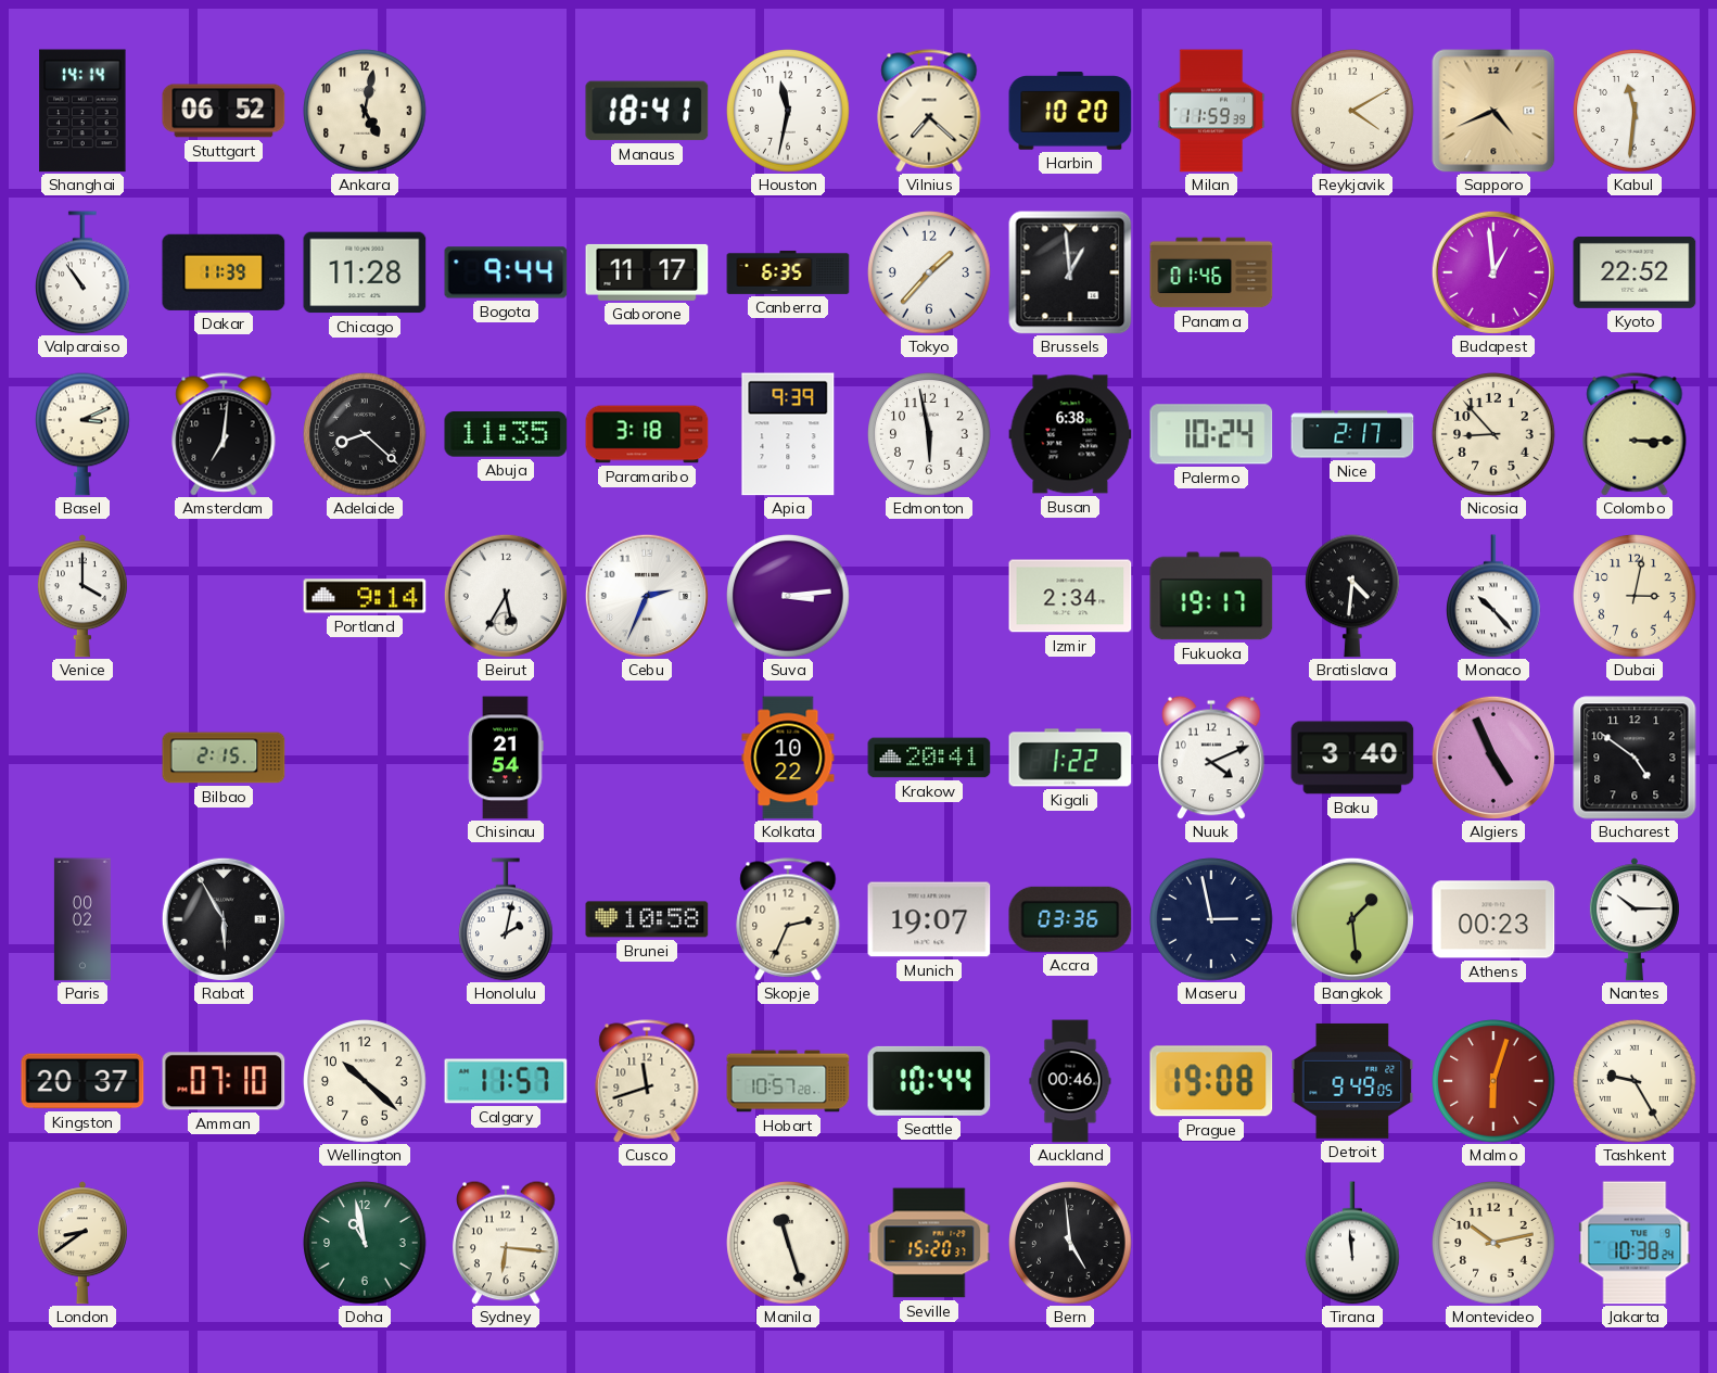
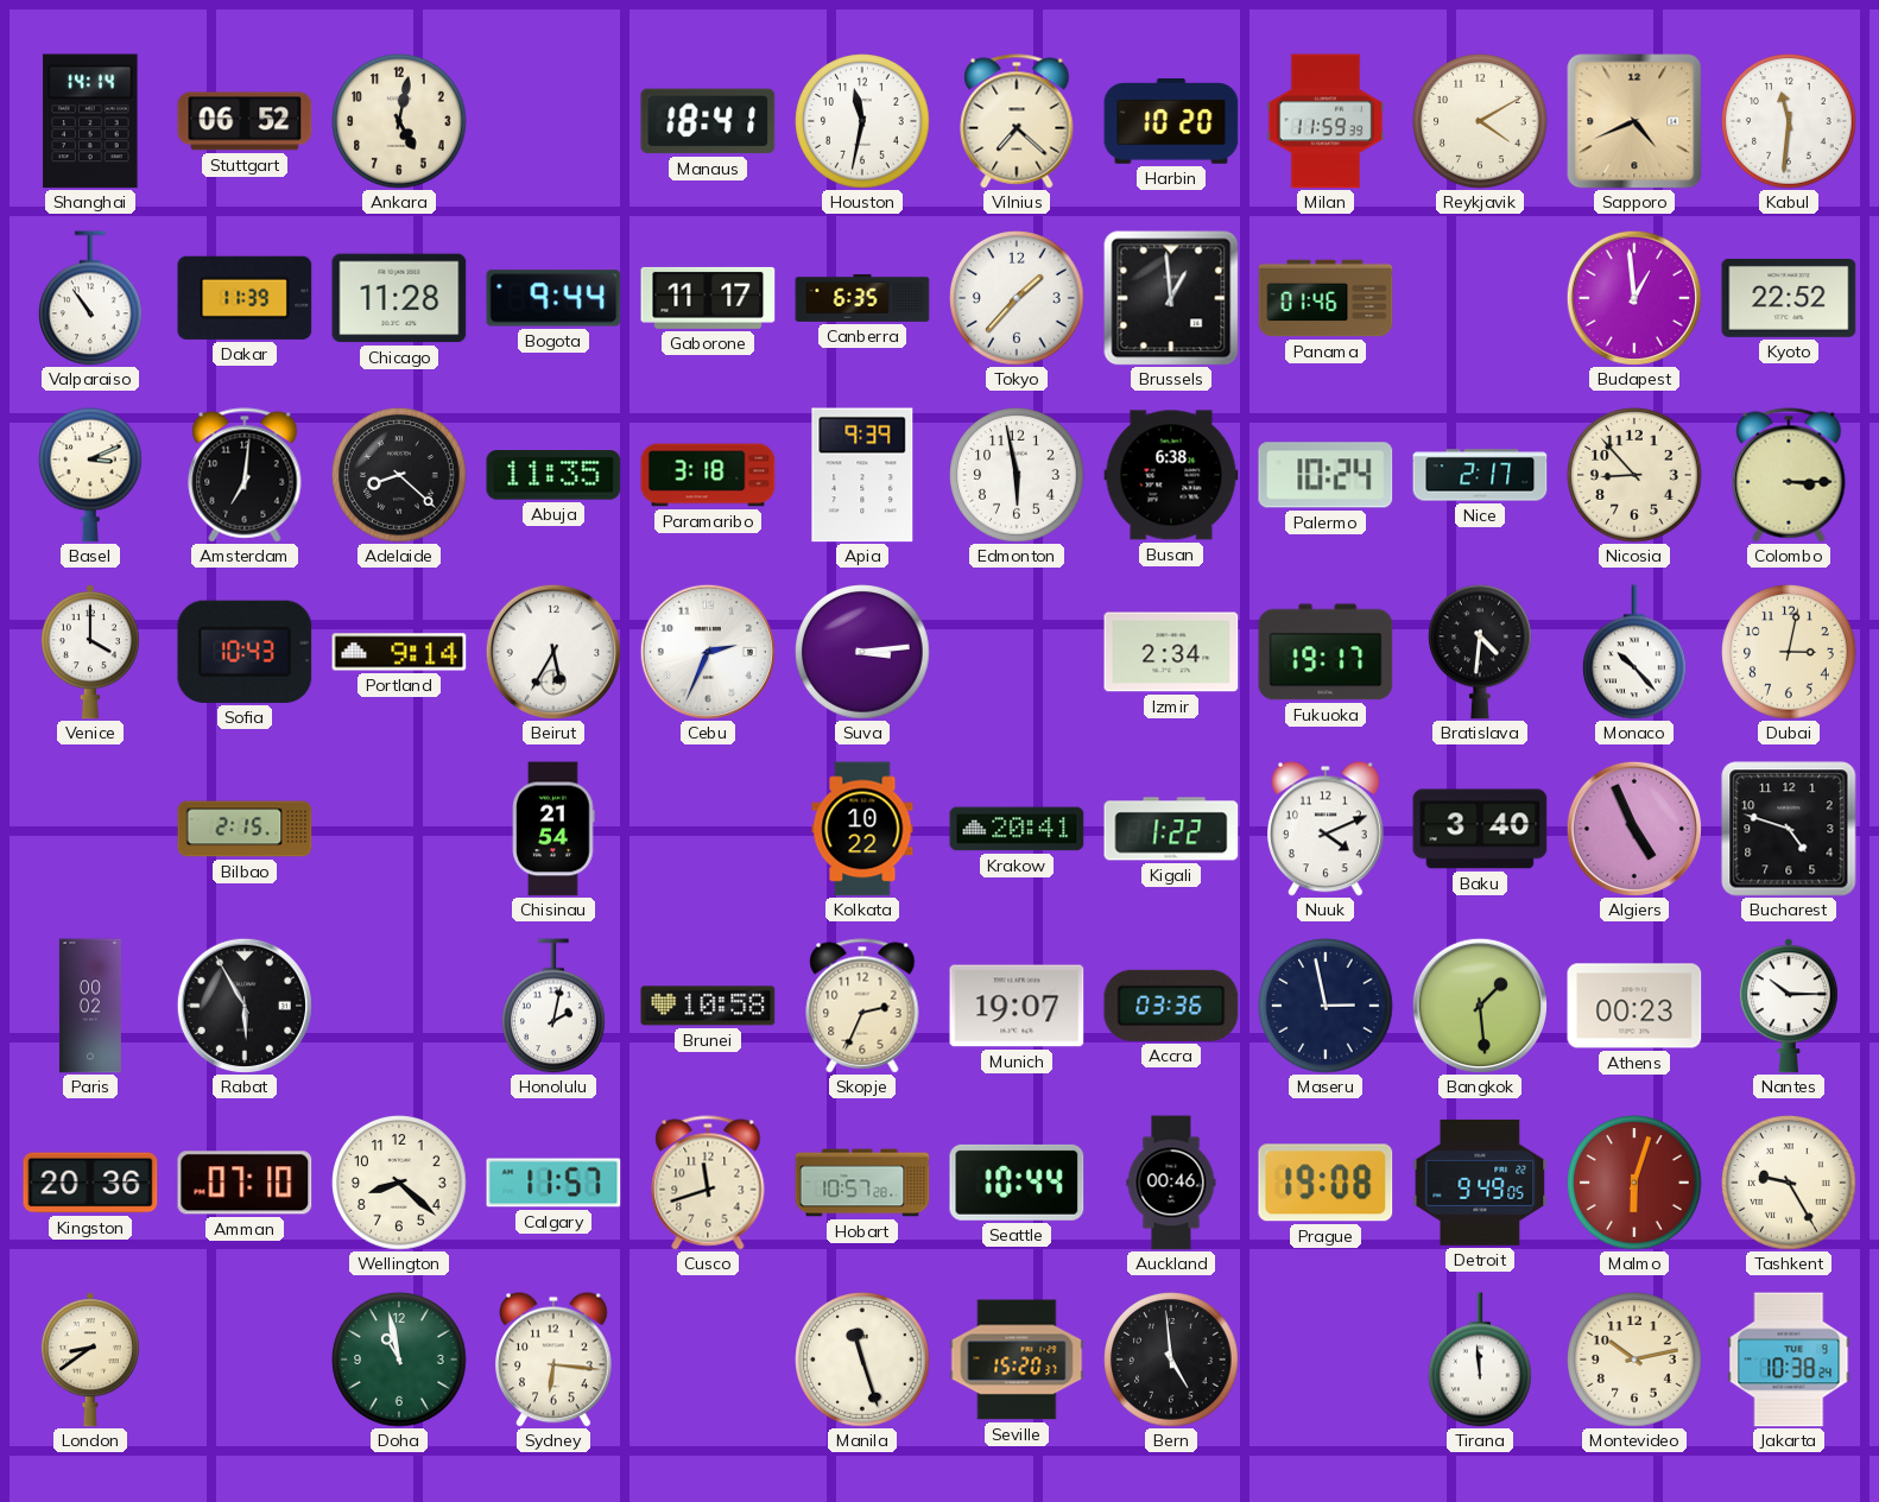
Sofia: none -> 10:43 (245, 652)
Bucharest: 4:51 -> 4:48 (1789, 829)
Kingston: 20:37 -> 20:36 (90, 1183)
Wellington: 10:22 -> 8:22 (399, 1183)
